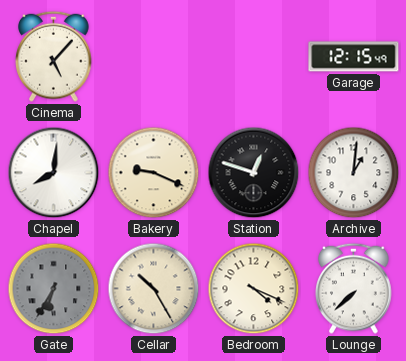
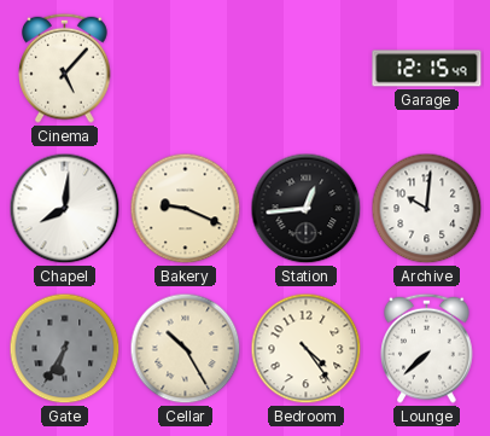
Station: 12:48 -> 12:44 (307, 209)
Archive: 1:01 -> 10:01 (427, 209)
Bedroom: 4:19 -> 4:24 (307, 349)
